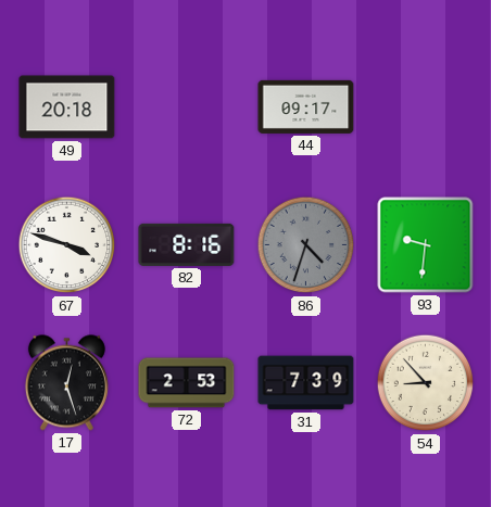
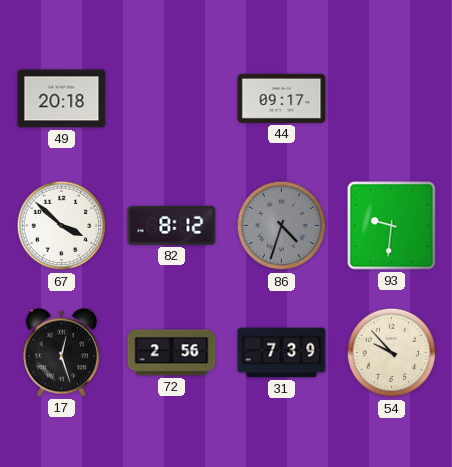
67: 3:48 -> 3:52 (62, 226)
82: 8:16 -> 8:12 (172, 225)
72: 2:53 -> 2:56 (172, 353)
54: 8:53 -> 9:53 (392, 353)
